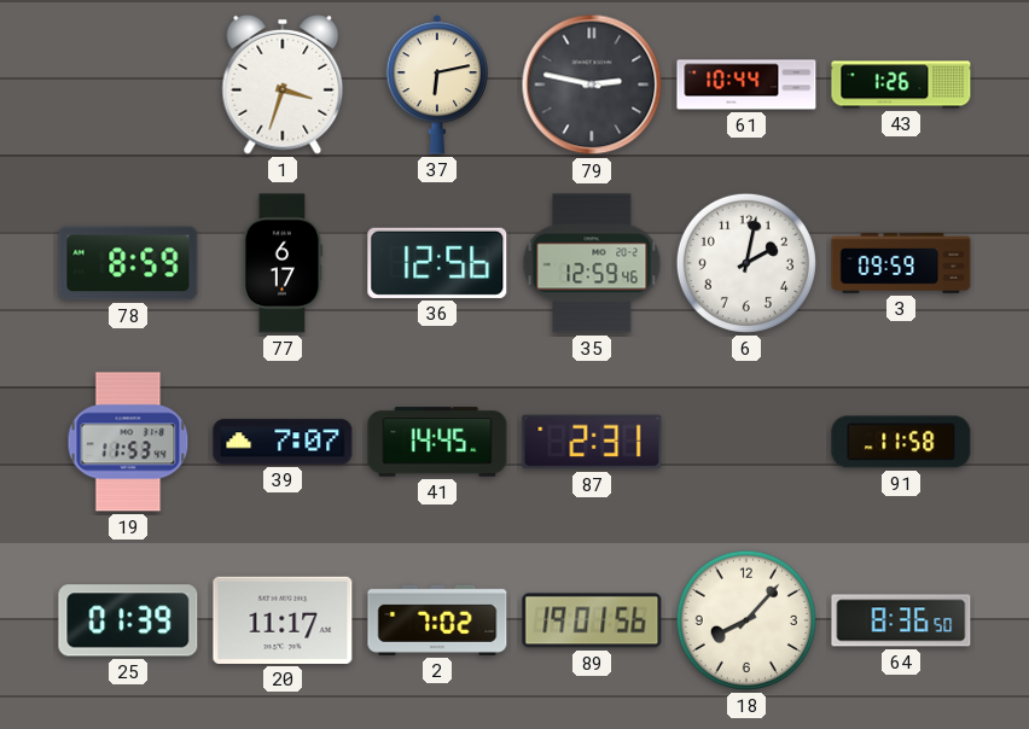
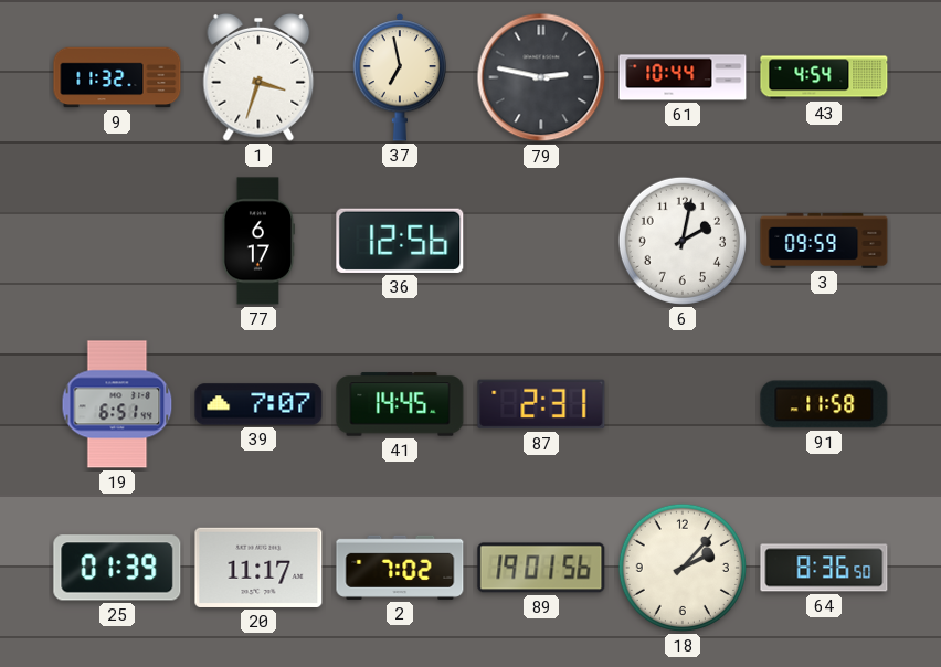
9: none -> 11:32 (117, 77)
37: 6:13 -> 6:58 (399, 77)
43: 1:26 -> 4:54 (824, 77)
78: 8:59 -> none (128, 263)
35: 12:59 -> none (592, 263)
19: 11:53 -> 6:51 (117, 404)
18: 8:07 -> 2:07 (683, 568)
